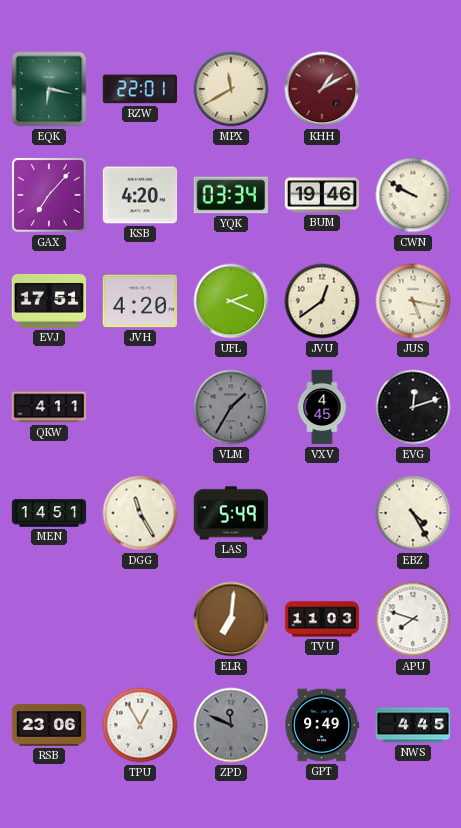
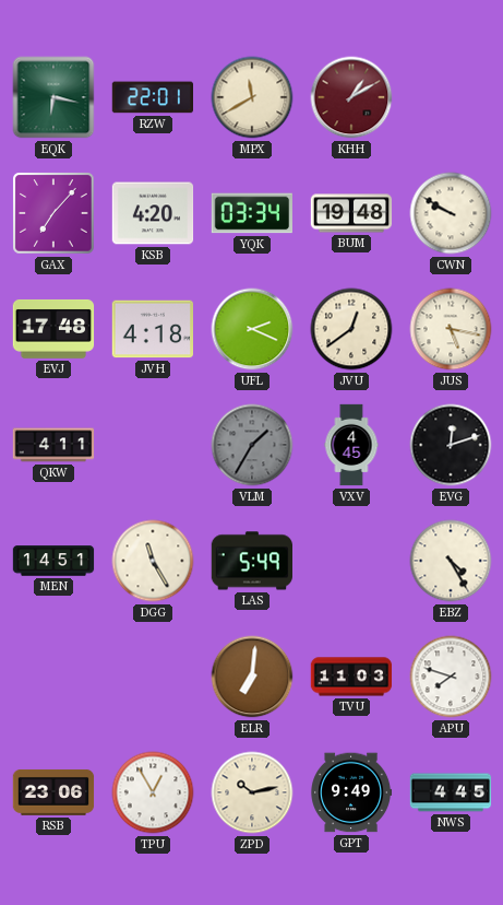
BUM: 19:46 -> 19:48 (351, 213)
EVJ: 17:51 -> 17:48 (53, 329)
JVH: 4:20 -> 4:18 (153, 329)
ZPD: 11:49 -> 10:13 (252, 792)
ZPD dial: grey -> cream (252, 792)
